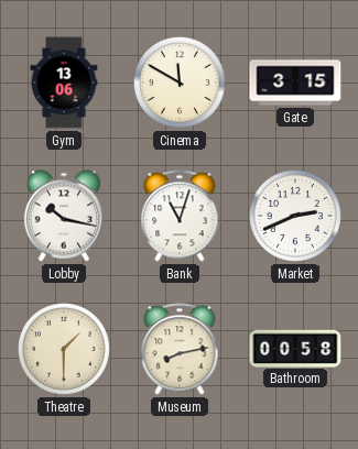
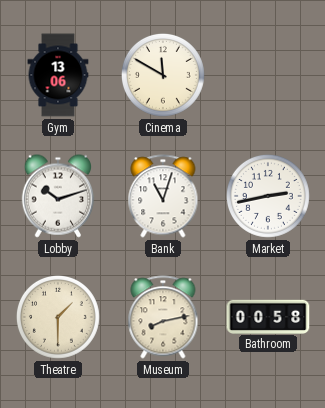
Gate: 3:15 -> none (295, 83)
Lobby: 10:17 -> 10:12 (58, 196)
Market: 2:41 -> 2:43 (268, 196)
